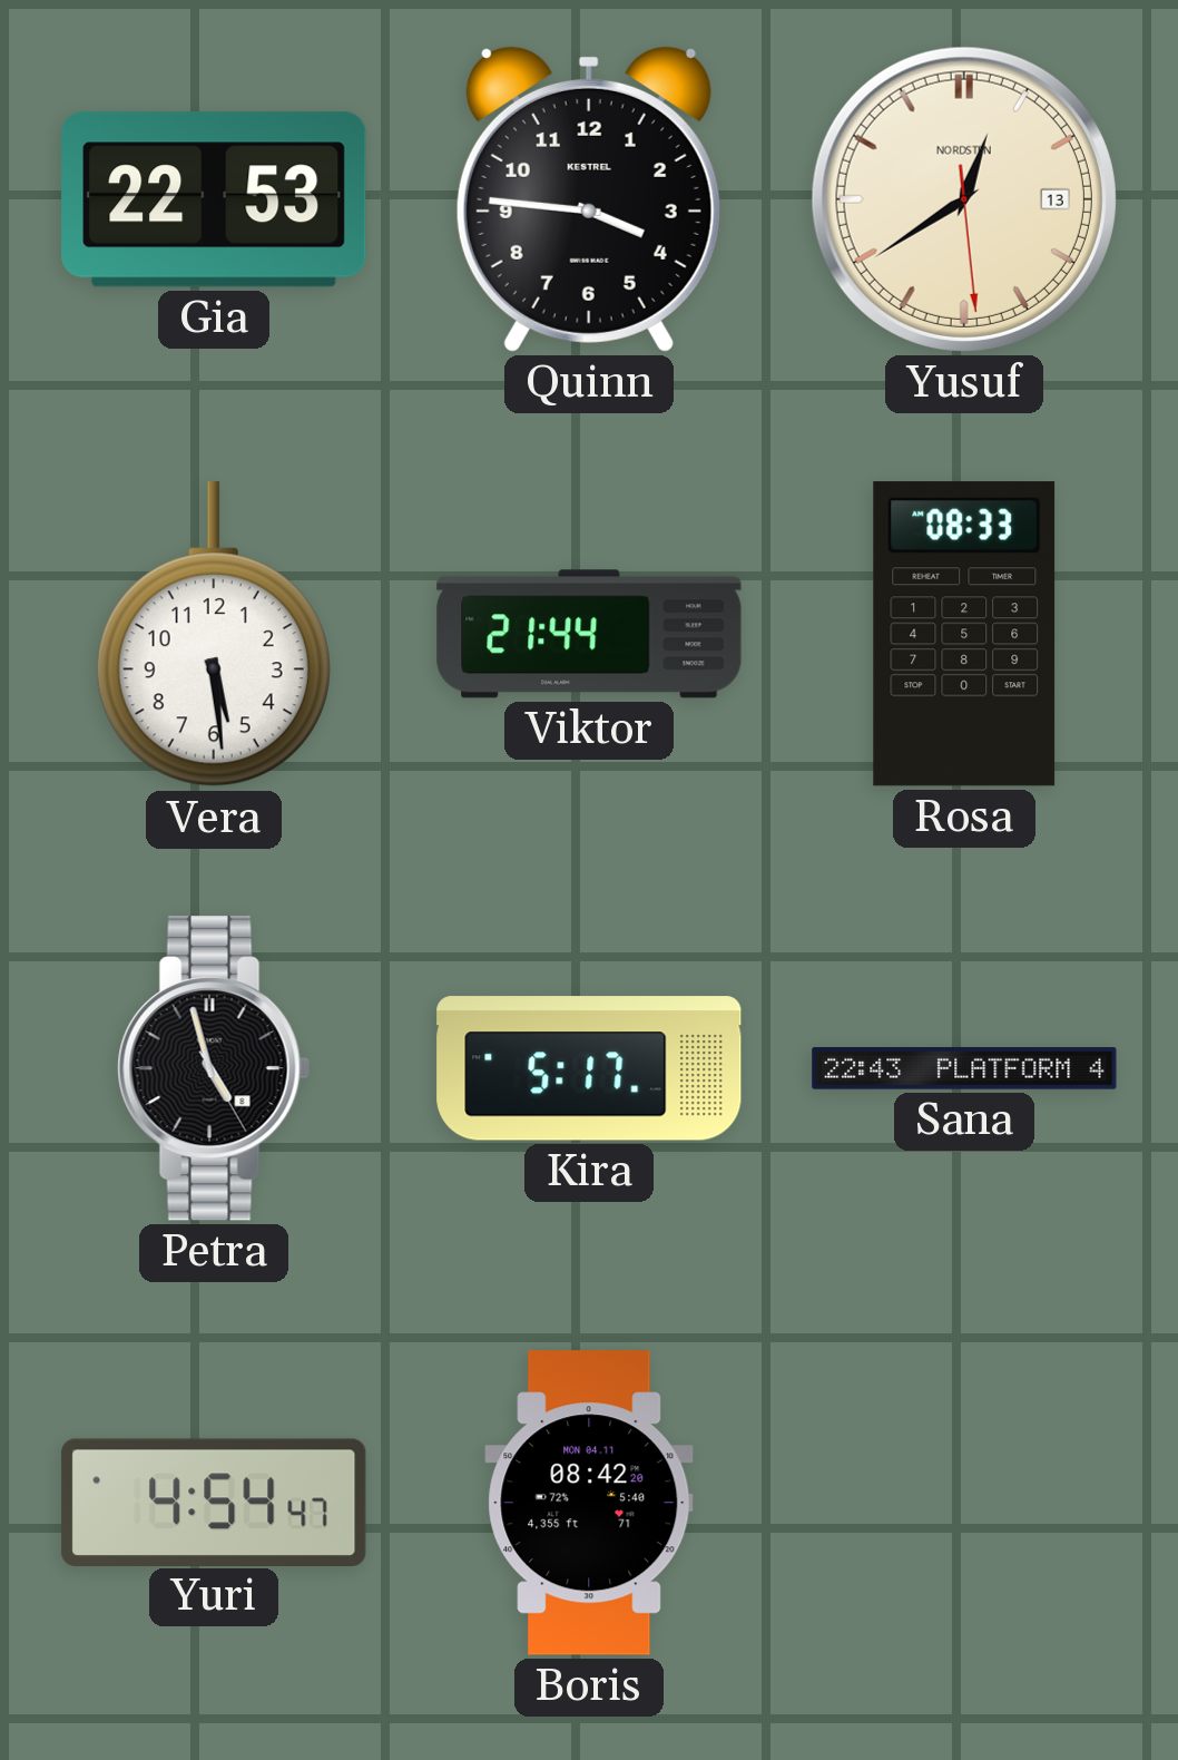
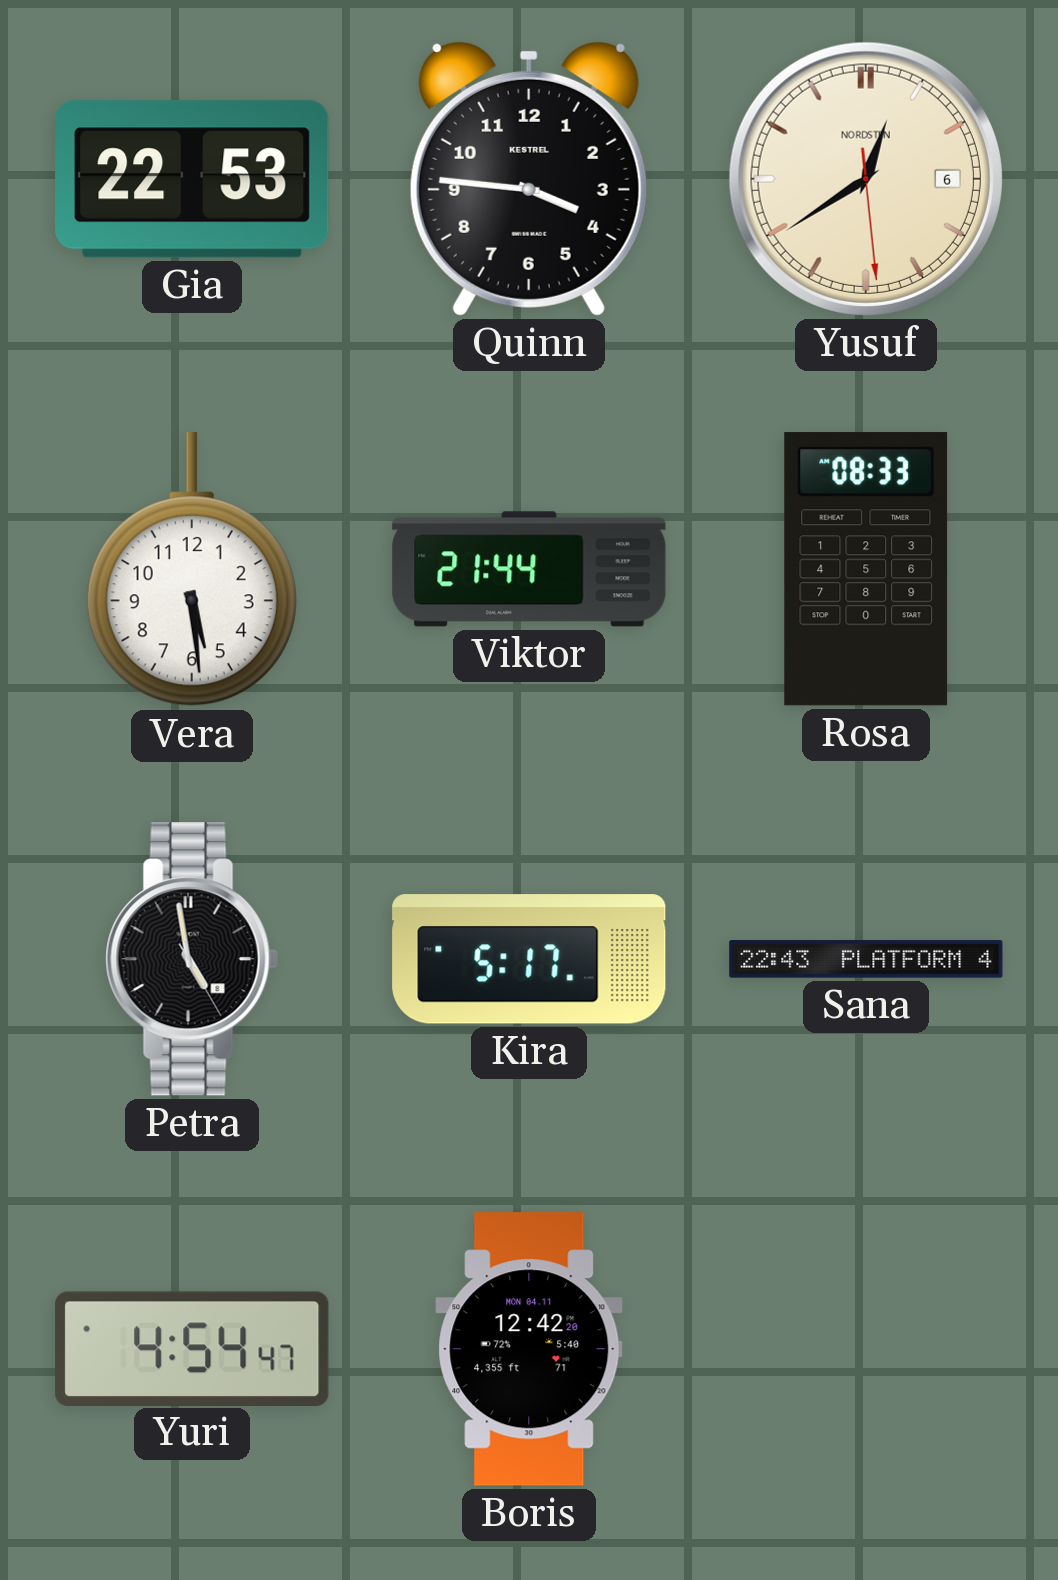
Yusuf date: 13 -> 6 (866, 179)
Petra: 4:57 -> 4:58 (192, 959)
Boris: 08:42 -> 12:42 (529, 1349)
